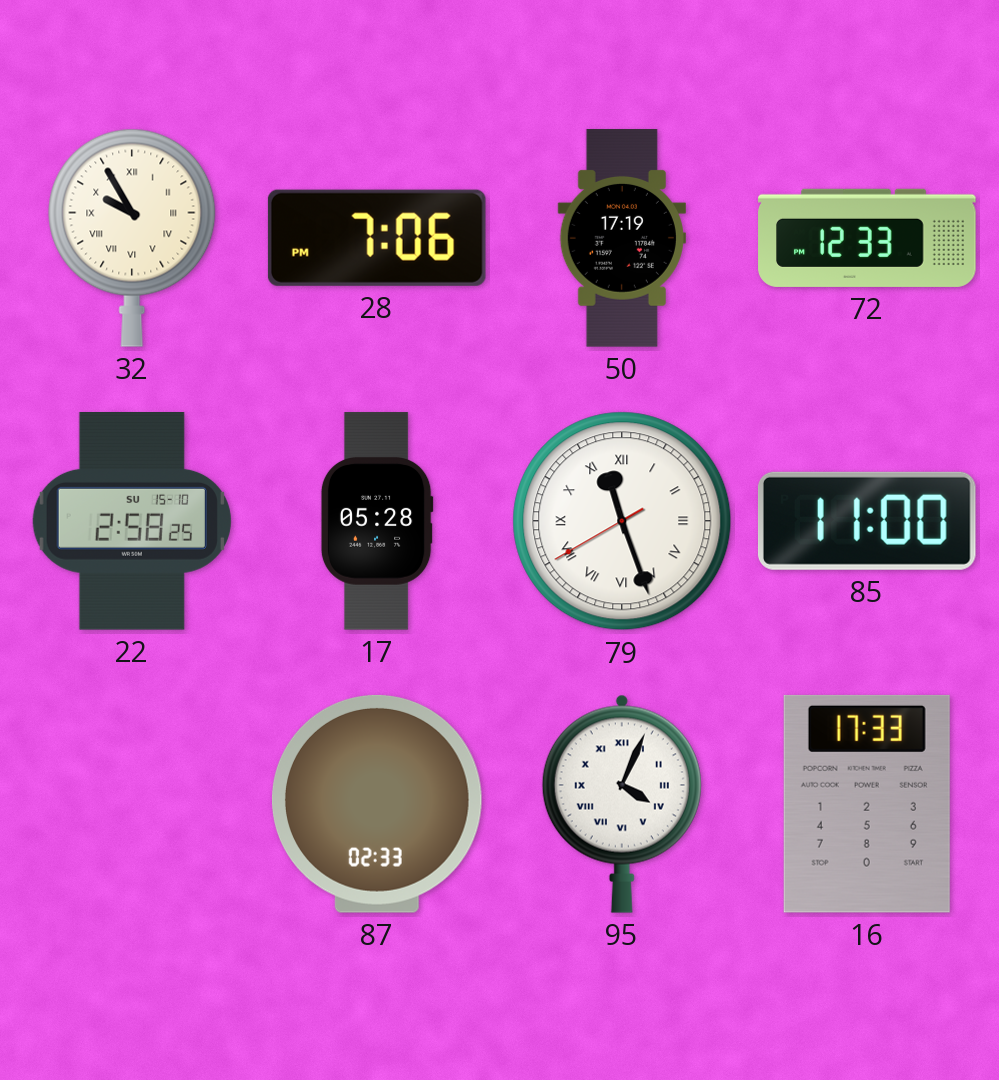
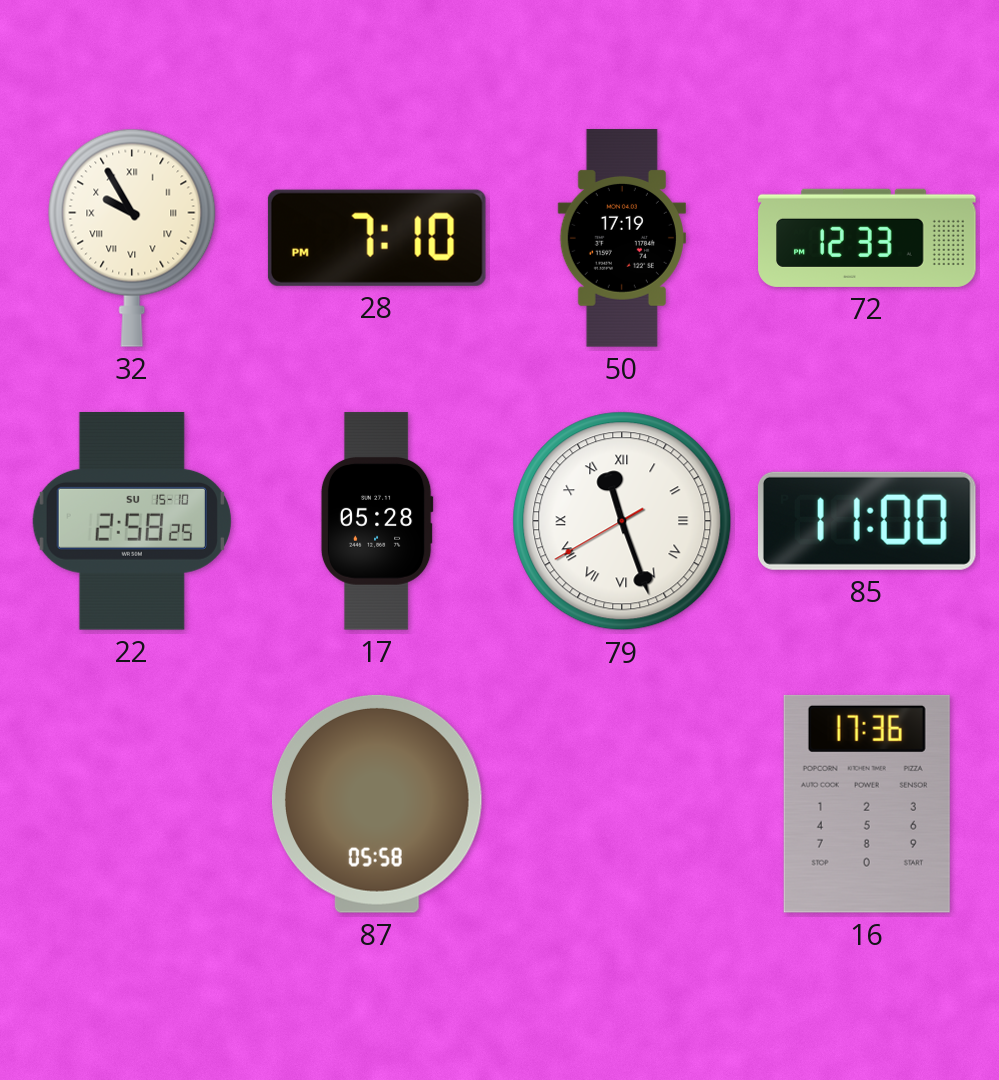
28: 7:06 -> 7:10 (377, 238)
87: 02:33 -> 05:58 (377, 804)
95: 4:04 -> none (622, 804)
16: 17:33 -> 17:36 (867, 804)
